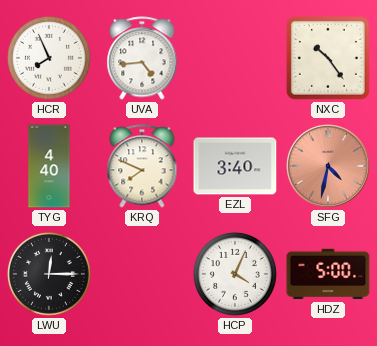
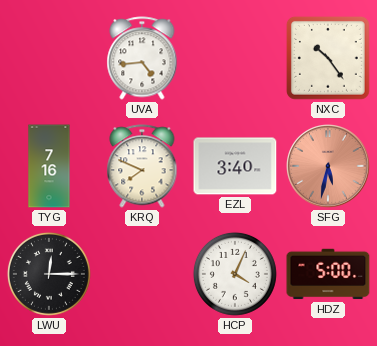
HCR: 7:56 -> none (49, 58)
TYG: 4:40 -> 7:16 (49, 166)
SFG: 4:32 -> 5:32 (329, 167)
